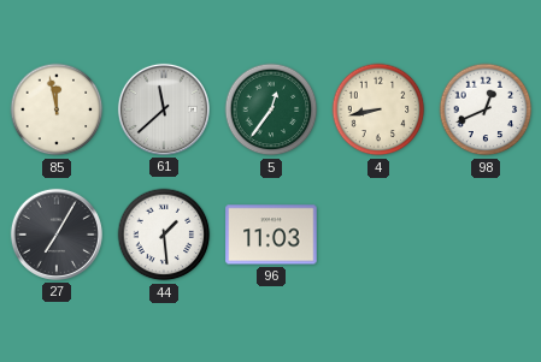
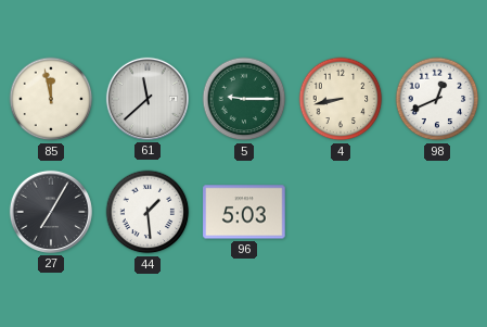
5: 12:36 -> 9:15 (244, 99)
96: 11:03 -> 5:03 (244, 212)
